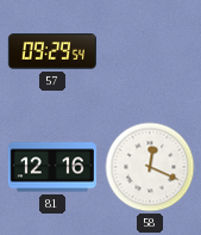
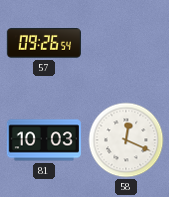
57: 09:29 -> 09:26 (44, 43)
81: 12:16 -> 10:03 (44, 140)
